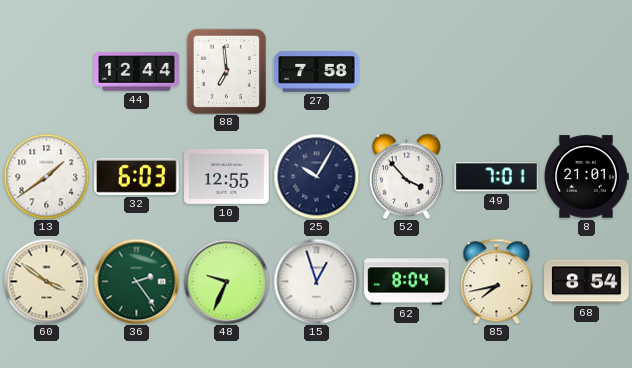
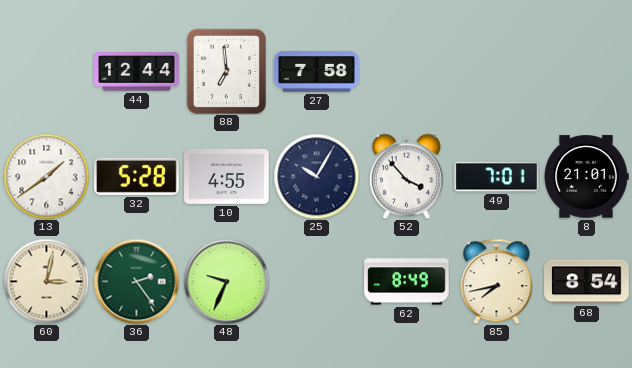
32: 6:03 -> 5:28 (137, 176)
10: 12:55 -> 4:55 (227, 176)
60: 3:51 -> 3:02 (46, 281)
15: 12:57 -> none (316, 281)
62: 8:04 -> 8:49 (407, 282)
